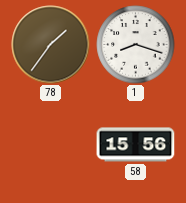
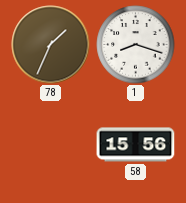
78: 1:36 -> 1:34 (51, 45)
